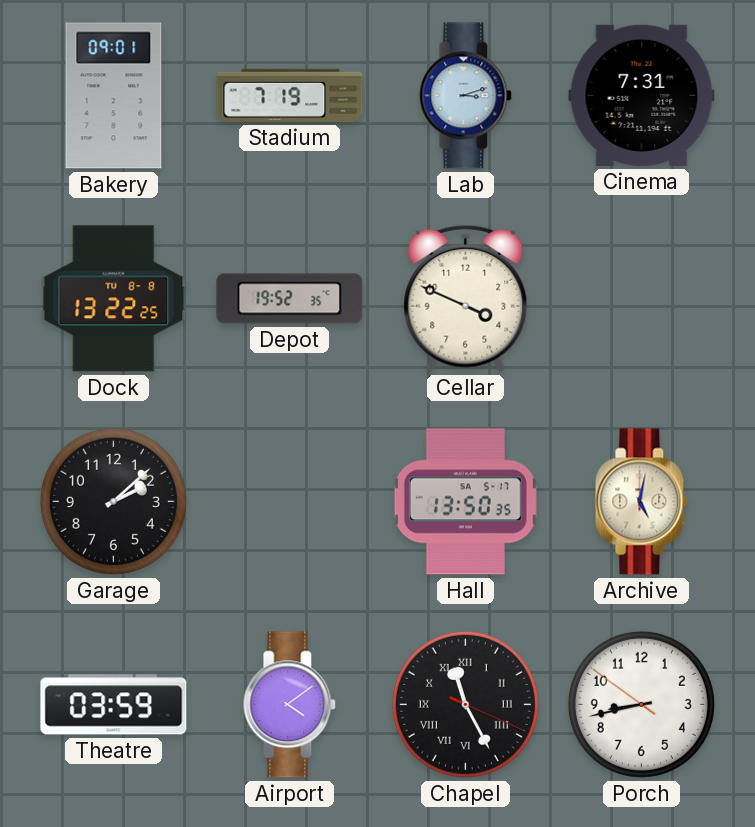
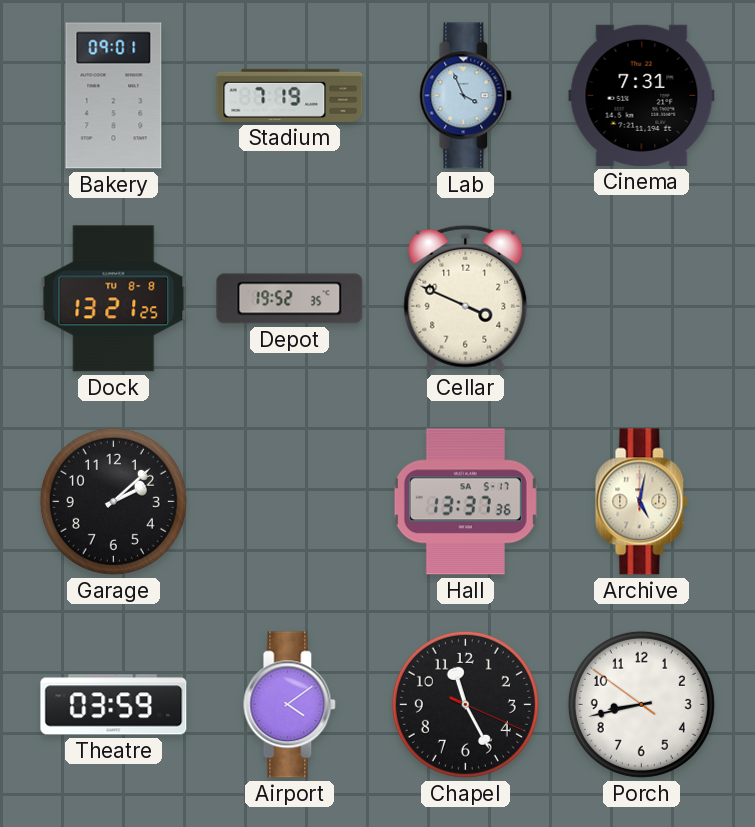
Lab: 3:12 -> 3:56 (466, 96)
Dock: 13:22 -> 13:21 (114, 299)
Hall: 13:50 -> 13:37 (465, 502)
Chapel numerals: Roman -> Arabic (465, 704)
